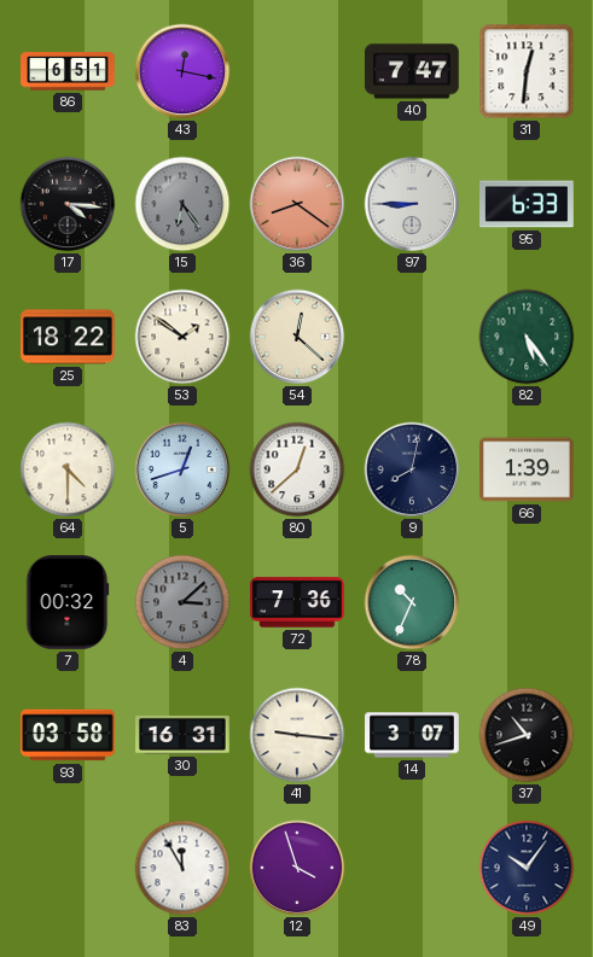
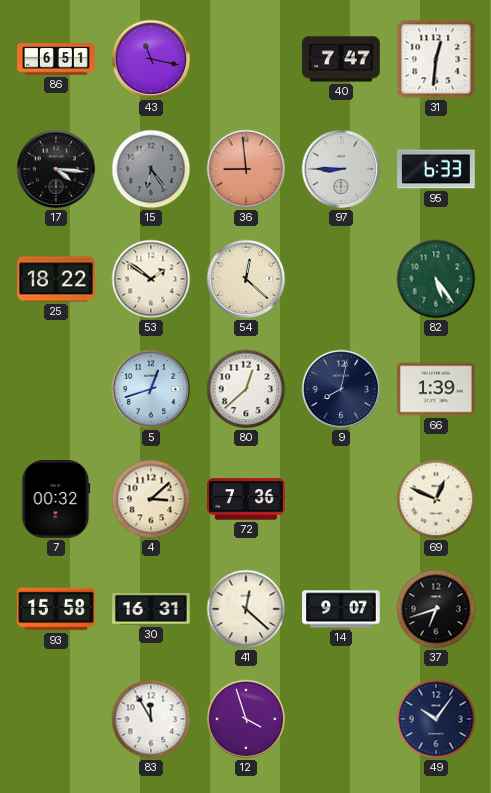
43: 12:17 -> 11:17 (151, 59)
36: 8:21 -> 8:59 (246, 169)
64: 4:30 -> none (68, 469)
4 dial: grey -> cream (151, 499)
78: 10:34 -> none (412, 602)
69: none -> 12:49 (436, 499)
93: 03:58 -> 15:58 (56, 609)
41: 9:16 -> 12:22 (246, 609)
14: 3:07 -> 9:07 (341, 609)
37: 10:42 -> 6:42 (436, 609)
